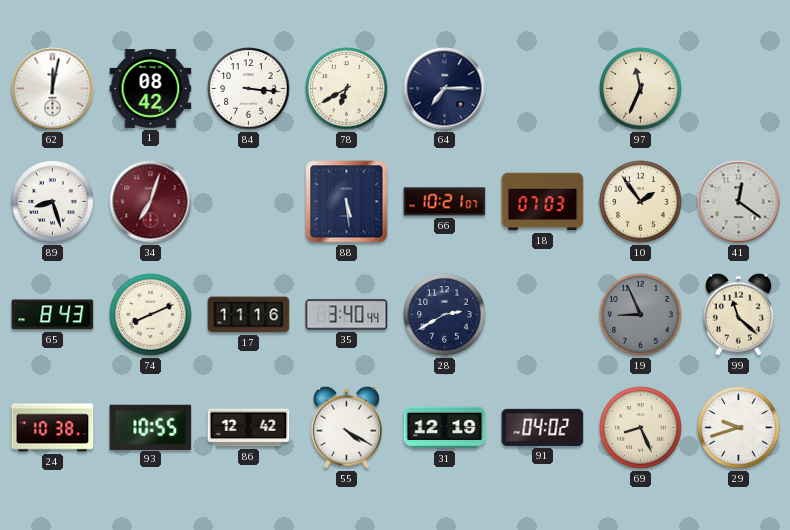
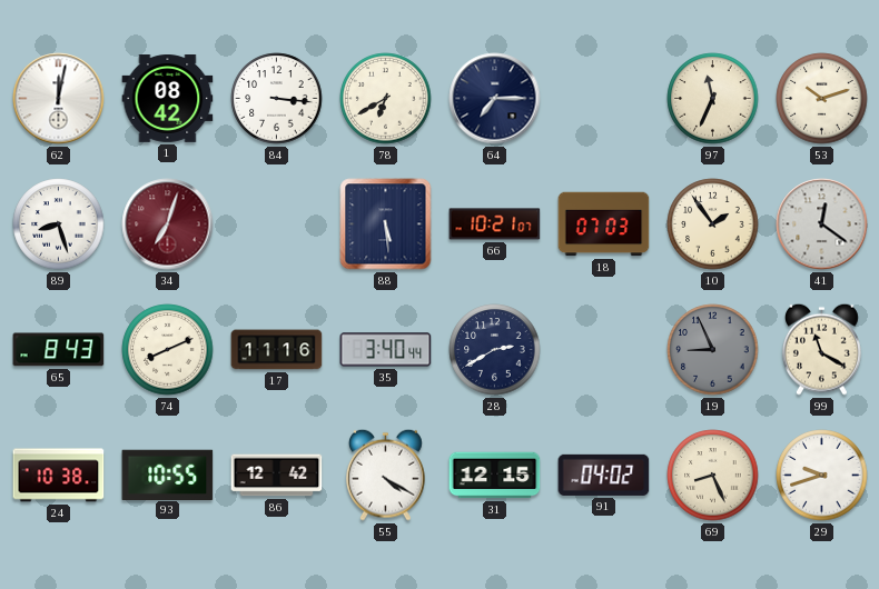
53: none -> 10:12 (822, 99)
99: 11:22 -> 11:20 (821, 349)
31: 12:19 -> 12:15 (495, 476)
